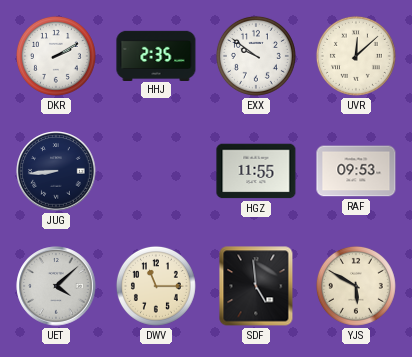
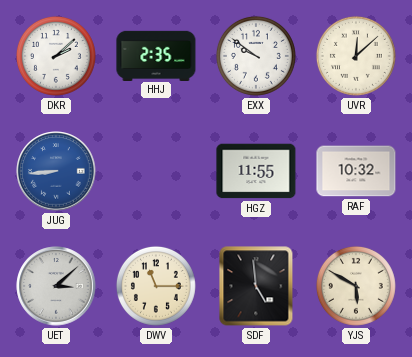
DKR: 2:10 -> 2:08 (56, 56)
JUG dial: navy -> blue (56, 171)
RAF: 09:53 -> 10:32 (356, 171)
UET: 4:08 -> 3:08 (56, 286)
